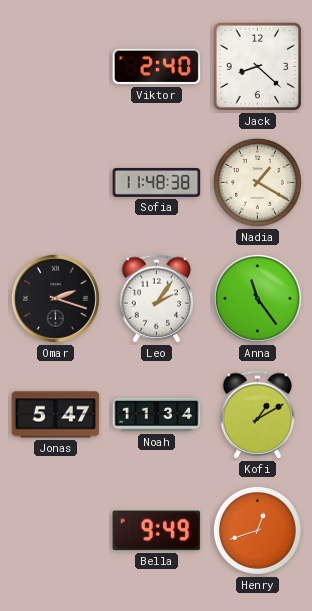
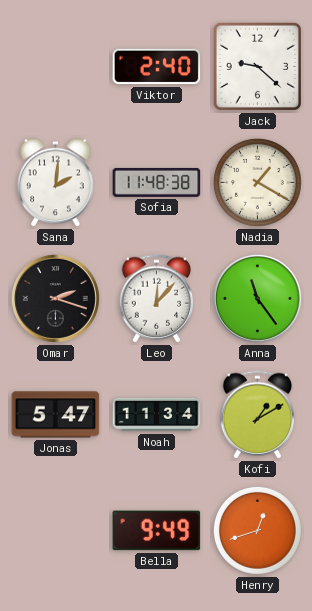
Jack: 8:22 -> 9:22 (257, 66)
Sana: none -> 2:01 (56, 183)
Leo: 2:06 -> 12:07 (157, 299)
